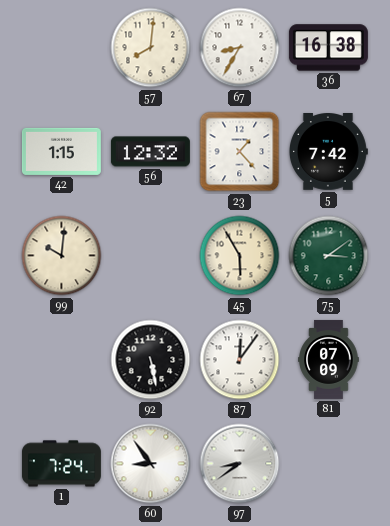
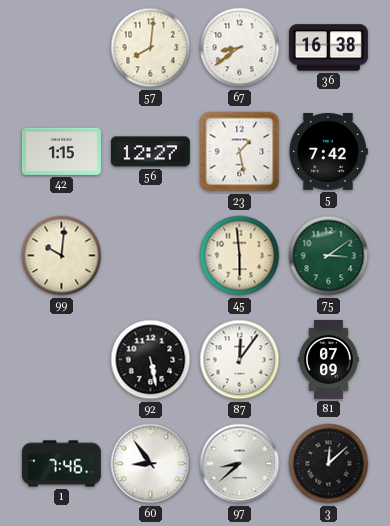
67: 8:35 -> 8:39 (240, 48)
56: 12:32 -> 12:27 (150, 152)
23: 1:23 -> 1:28 (240, 152)
45: 5:55 -> 5:59 (240, 256)
1: 7:24 -> 7:46 (61, 464)
97: 8:39 -> 8:38 (240, 464)
3: none -> 12:08 (329, 464)
